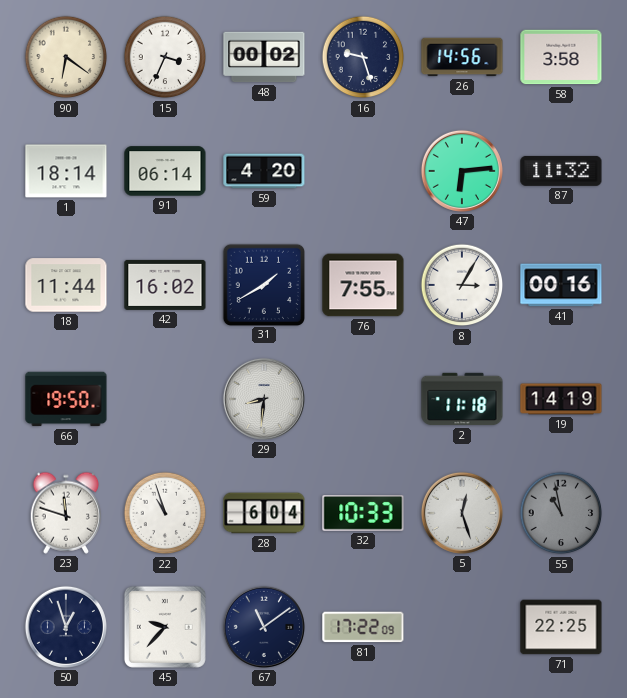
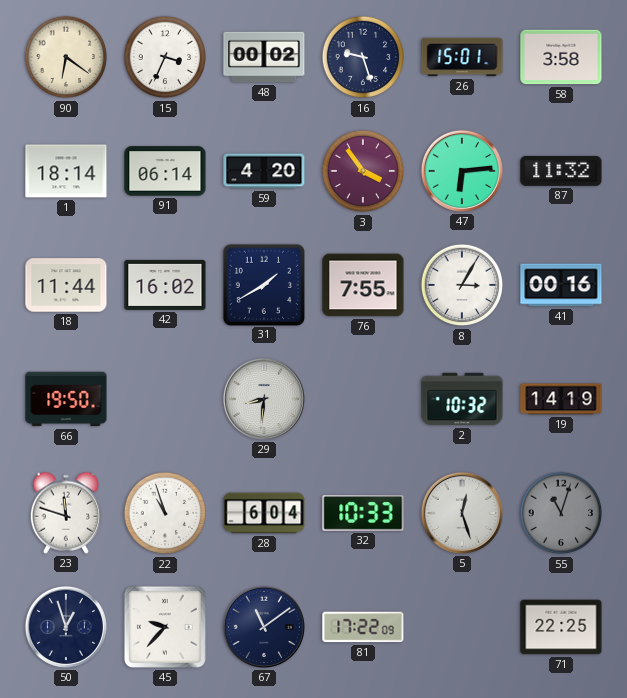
26: 14:56 -> 15:01 (462, 57)
3: none -> 3:54 (363, 171)
2: 11:18 -> 10:32 (462, 399)
55: 10:58 -> 11:03 (561, 513)
